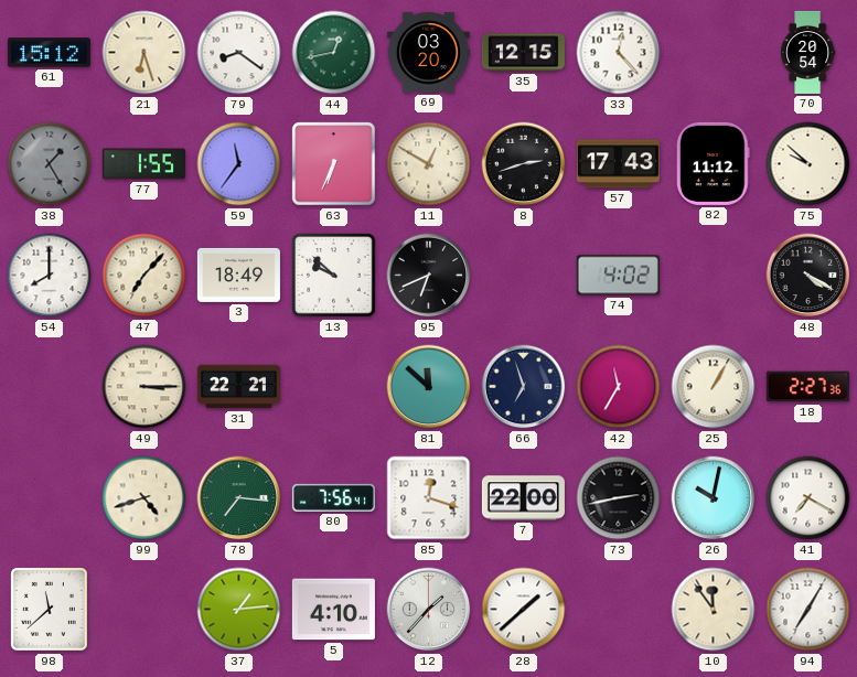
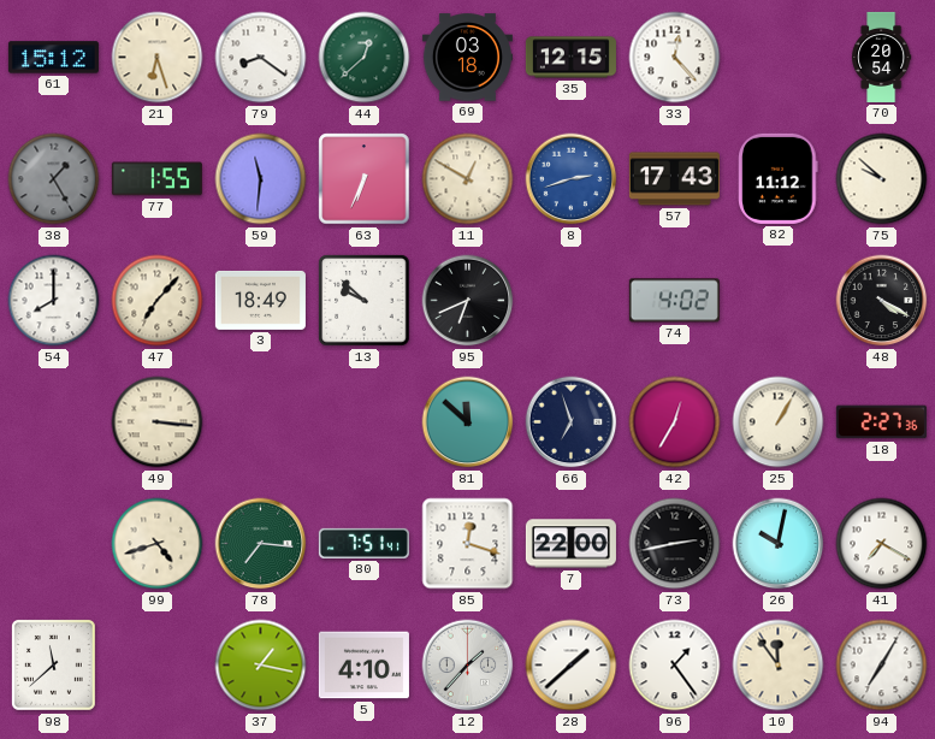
44: 12:43 -> 12:38 (365, 58)
69: 03:20 -> 03:18 (467, 58)
59: 11:36 -> 11:31 (261, 179)
8 dial: black -> blue (572, 179)
49: 3:15 -> 3:16 (158, 422)
31: 22:21 -> none (238, 387)
42: 11:35 -> 12:35 (675, 422)
80: 7:56 -> 7:51 (363, 543)
37: 1:14 -> 1:17 (261, 666)
96: none -> 1:24 (675, 666)
